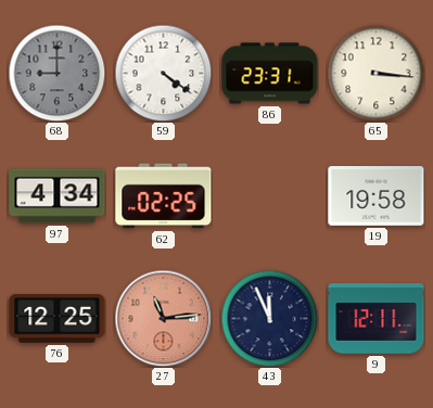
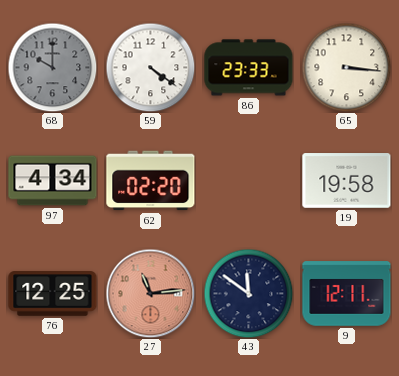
68: 9:00 -> 10:00 (52, 67)
86: 23:31 -> 23:33 (249, 68)
62: 02:25 -> 02:20 (151, 181)
43: 11:56 -> 11:51 (248, 293)
